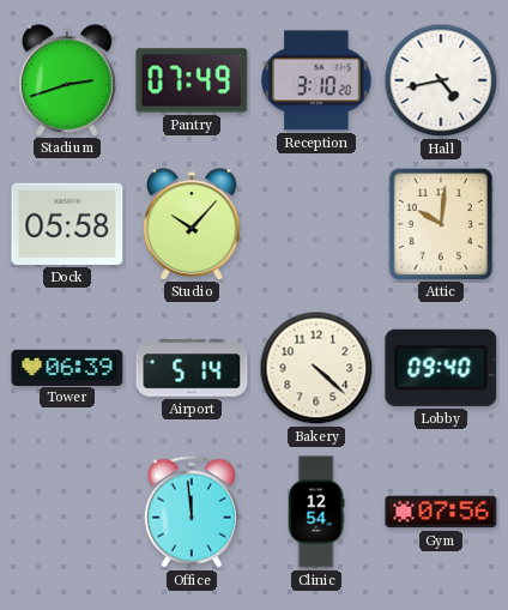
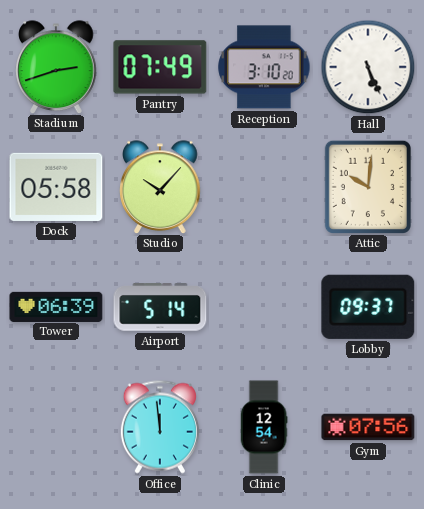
Hall: 4:43 -> 5:26 (368, 67)
Bakery: 4:22 -> none (316, 368)
Lobby: 09:40 -> 09:37 (368, 307)
